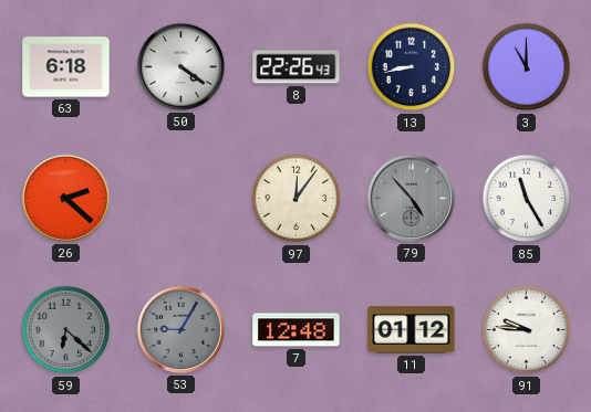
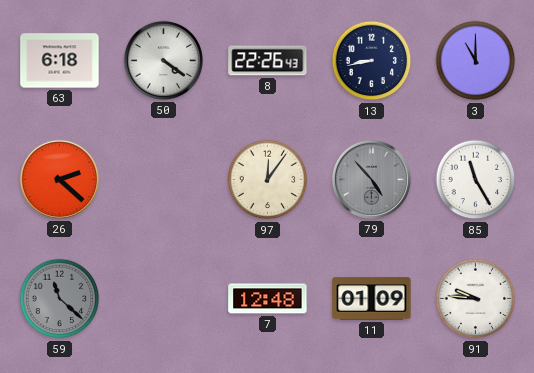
59: 6:22 -> 11:22 (60, 299)
53: 9:05 -> none (180, 329)
11: 01:12 -> 01:09 (372, 299)
